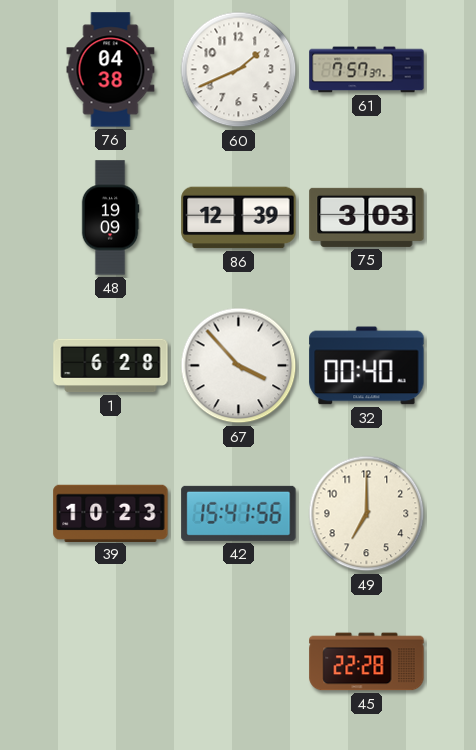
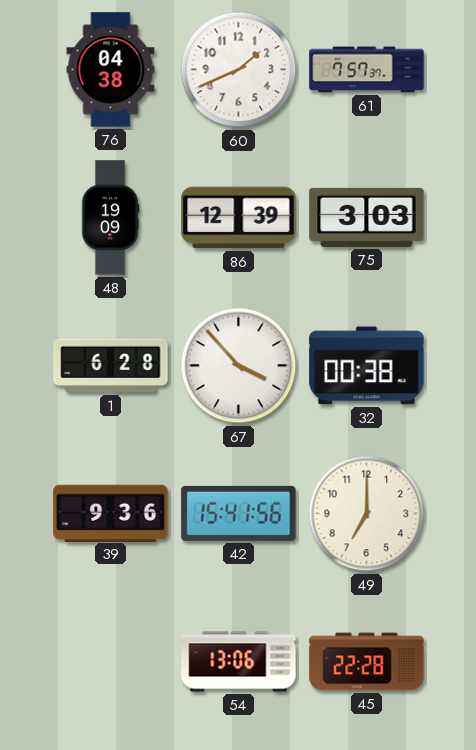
32: 00:40 -> 00:38 (367, 366)
39: 10:23 -> 9:36 (111, 513)
54: none -> 13:06 (239, 662)
